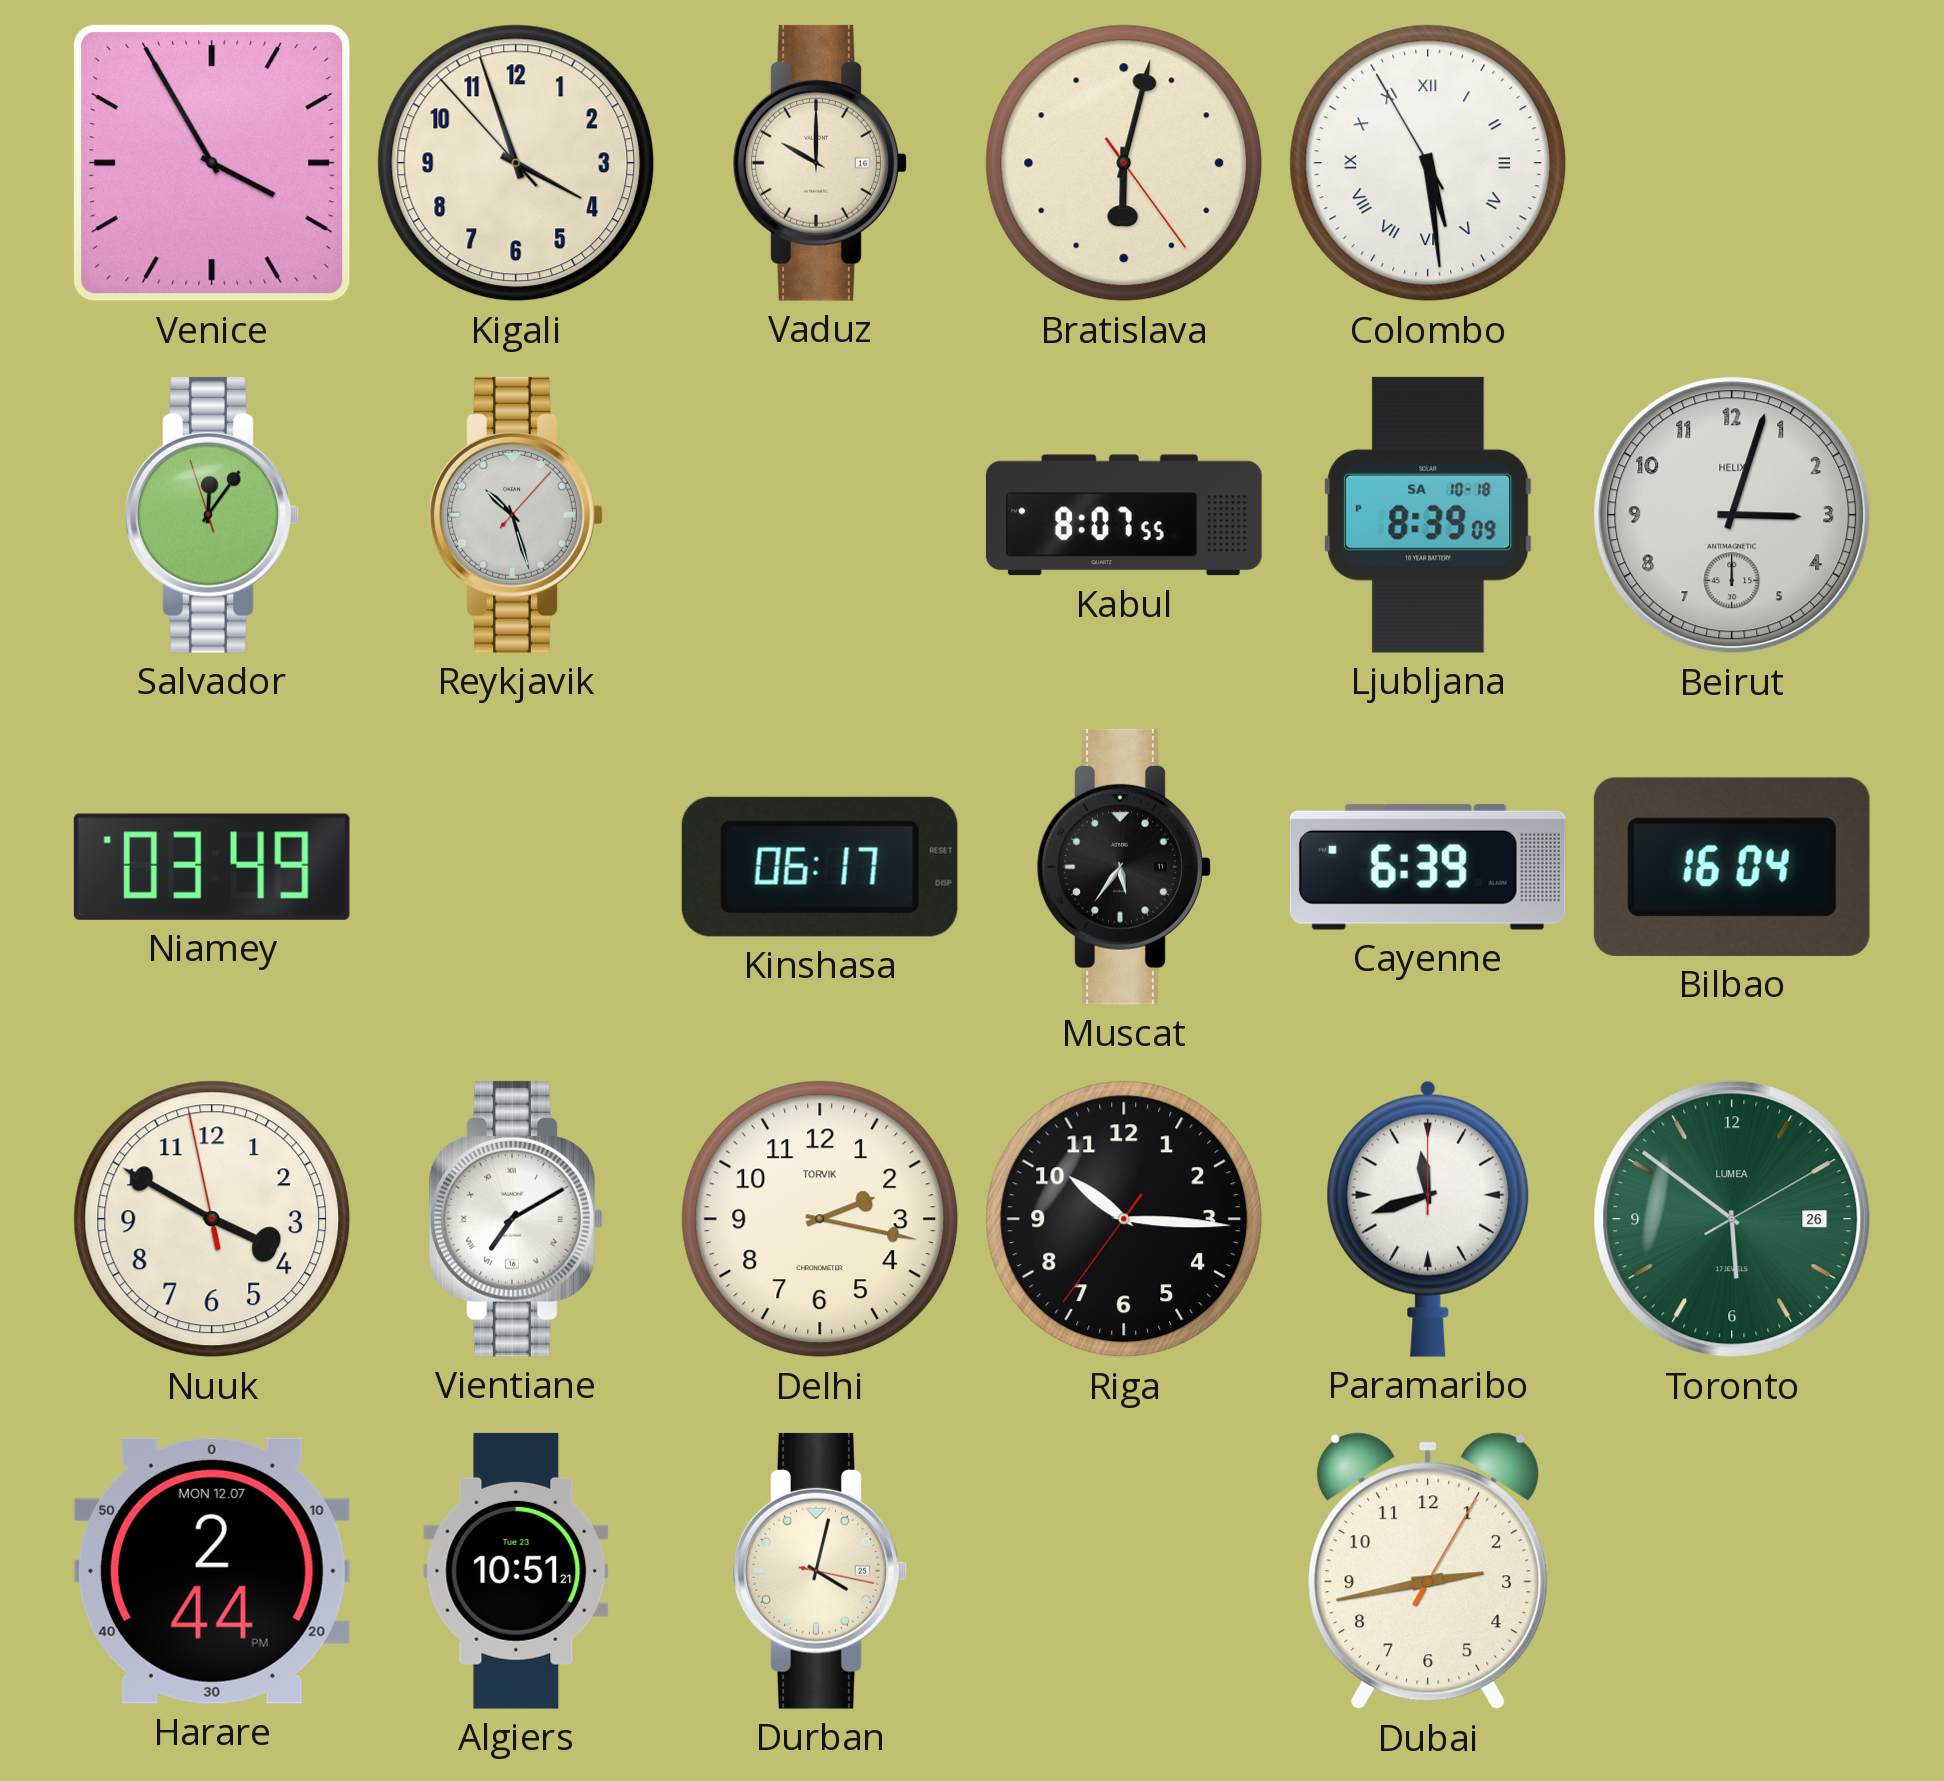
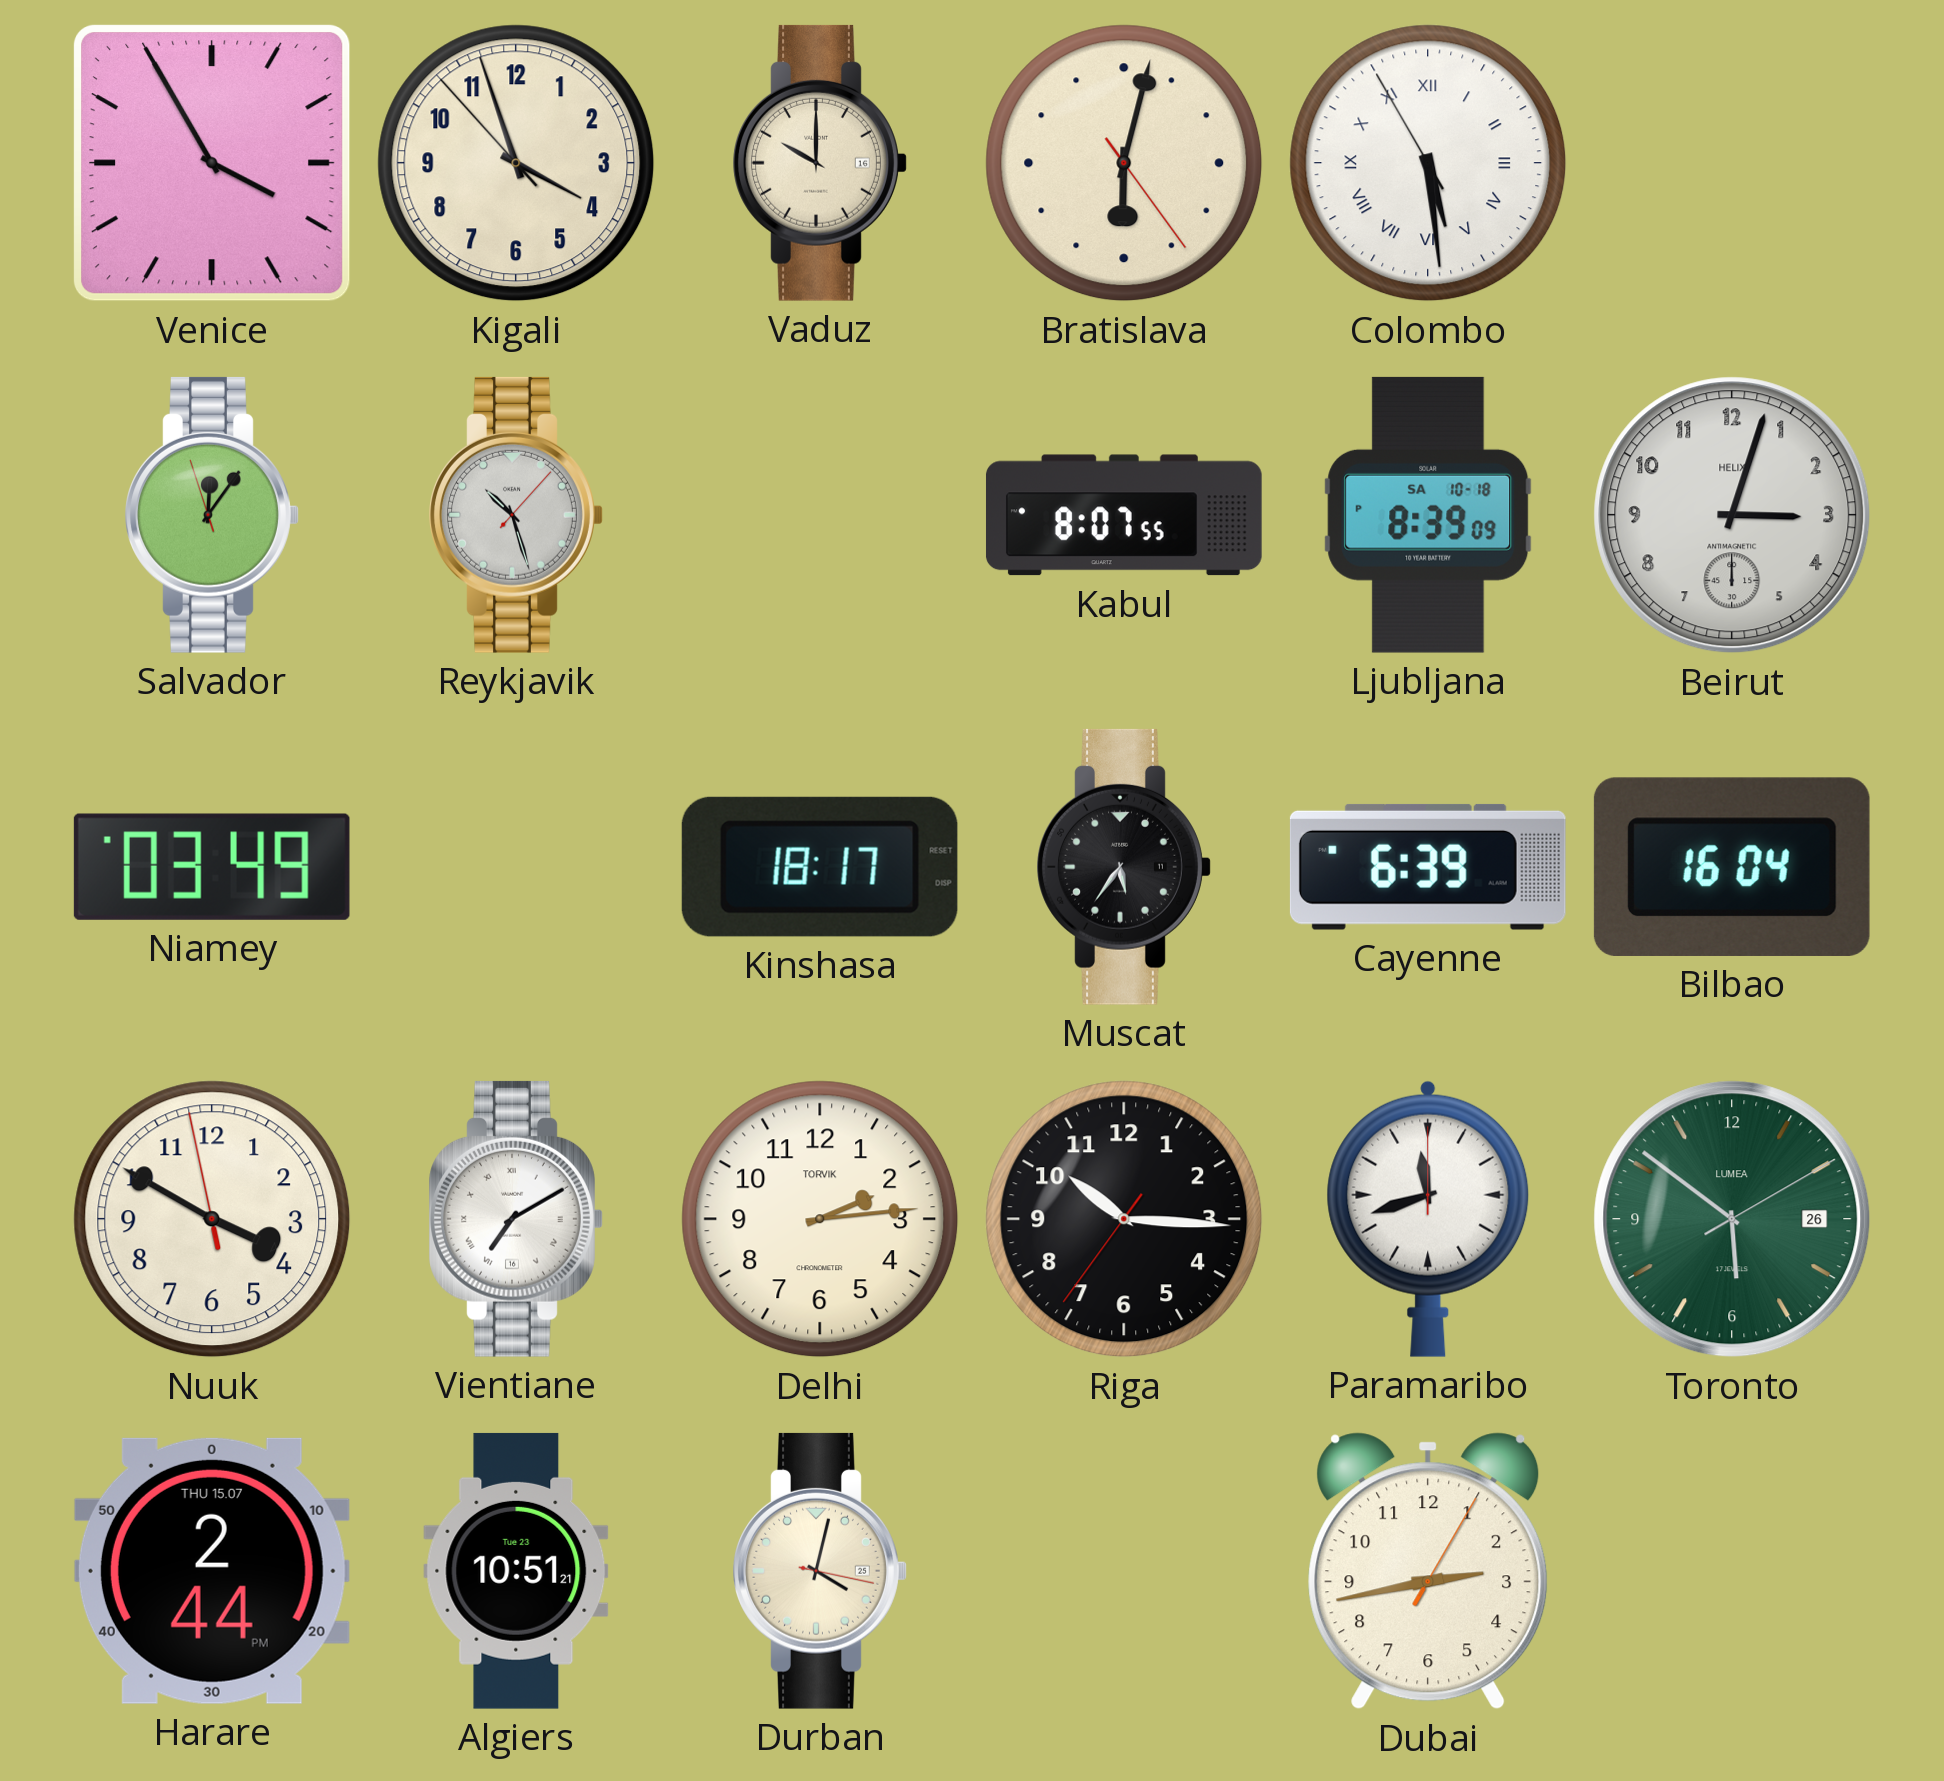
Kinshasa: 06:17 -> 18:17 (820, 867)
Delhi: 2:17 -> 2:14 (820, 1219)
Harare date: MON 12.07 -> THU 15.07 (212, 1571)
